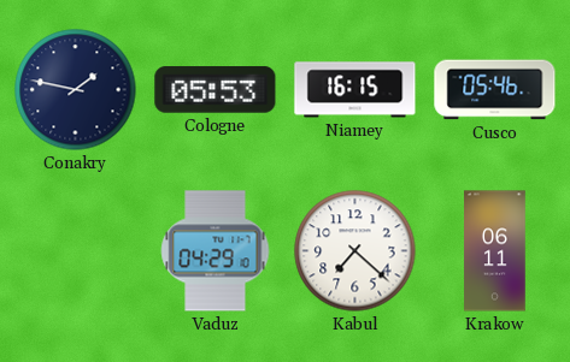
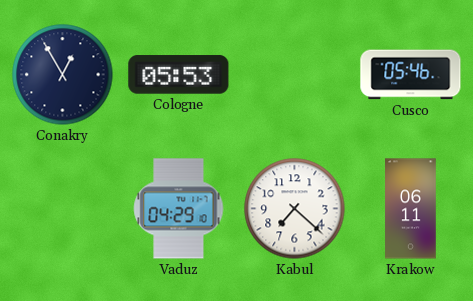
Conakry: 1:47 -> 12:55 (63, 75)
Niamey: 16:15 -> none (355, 90)
